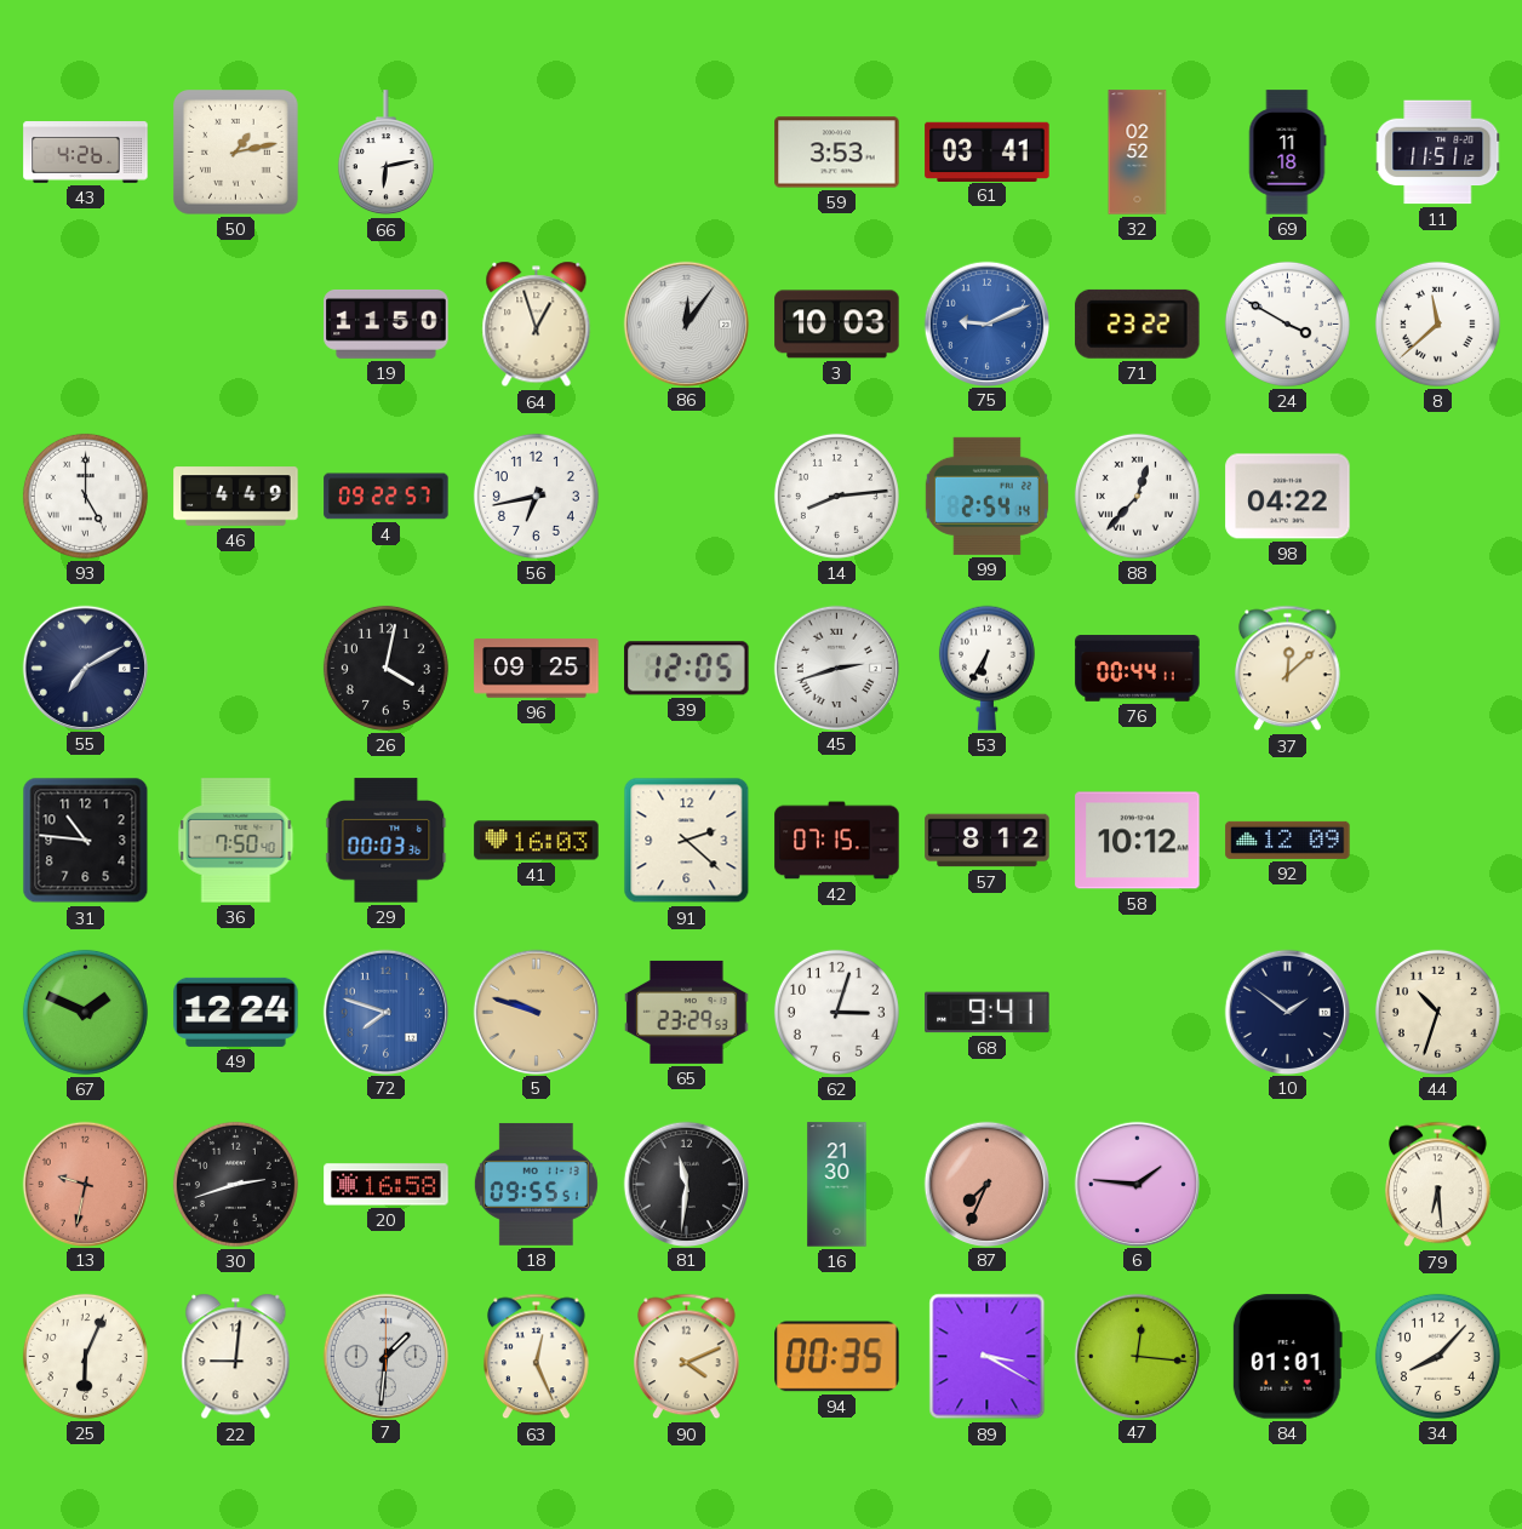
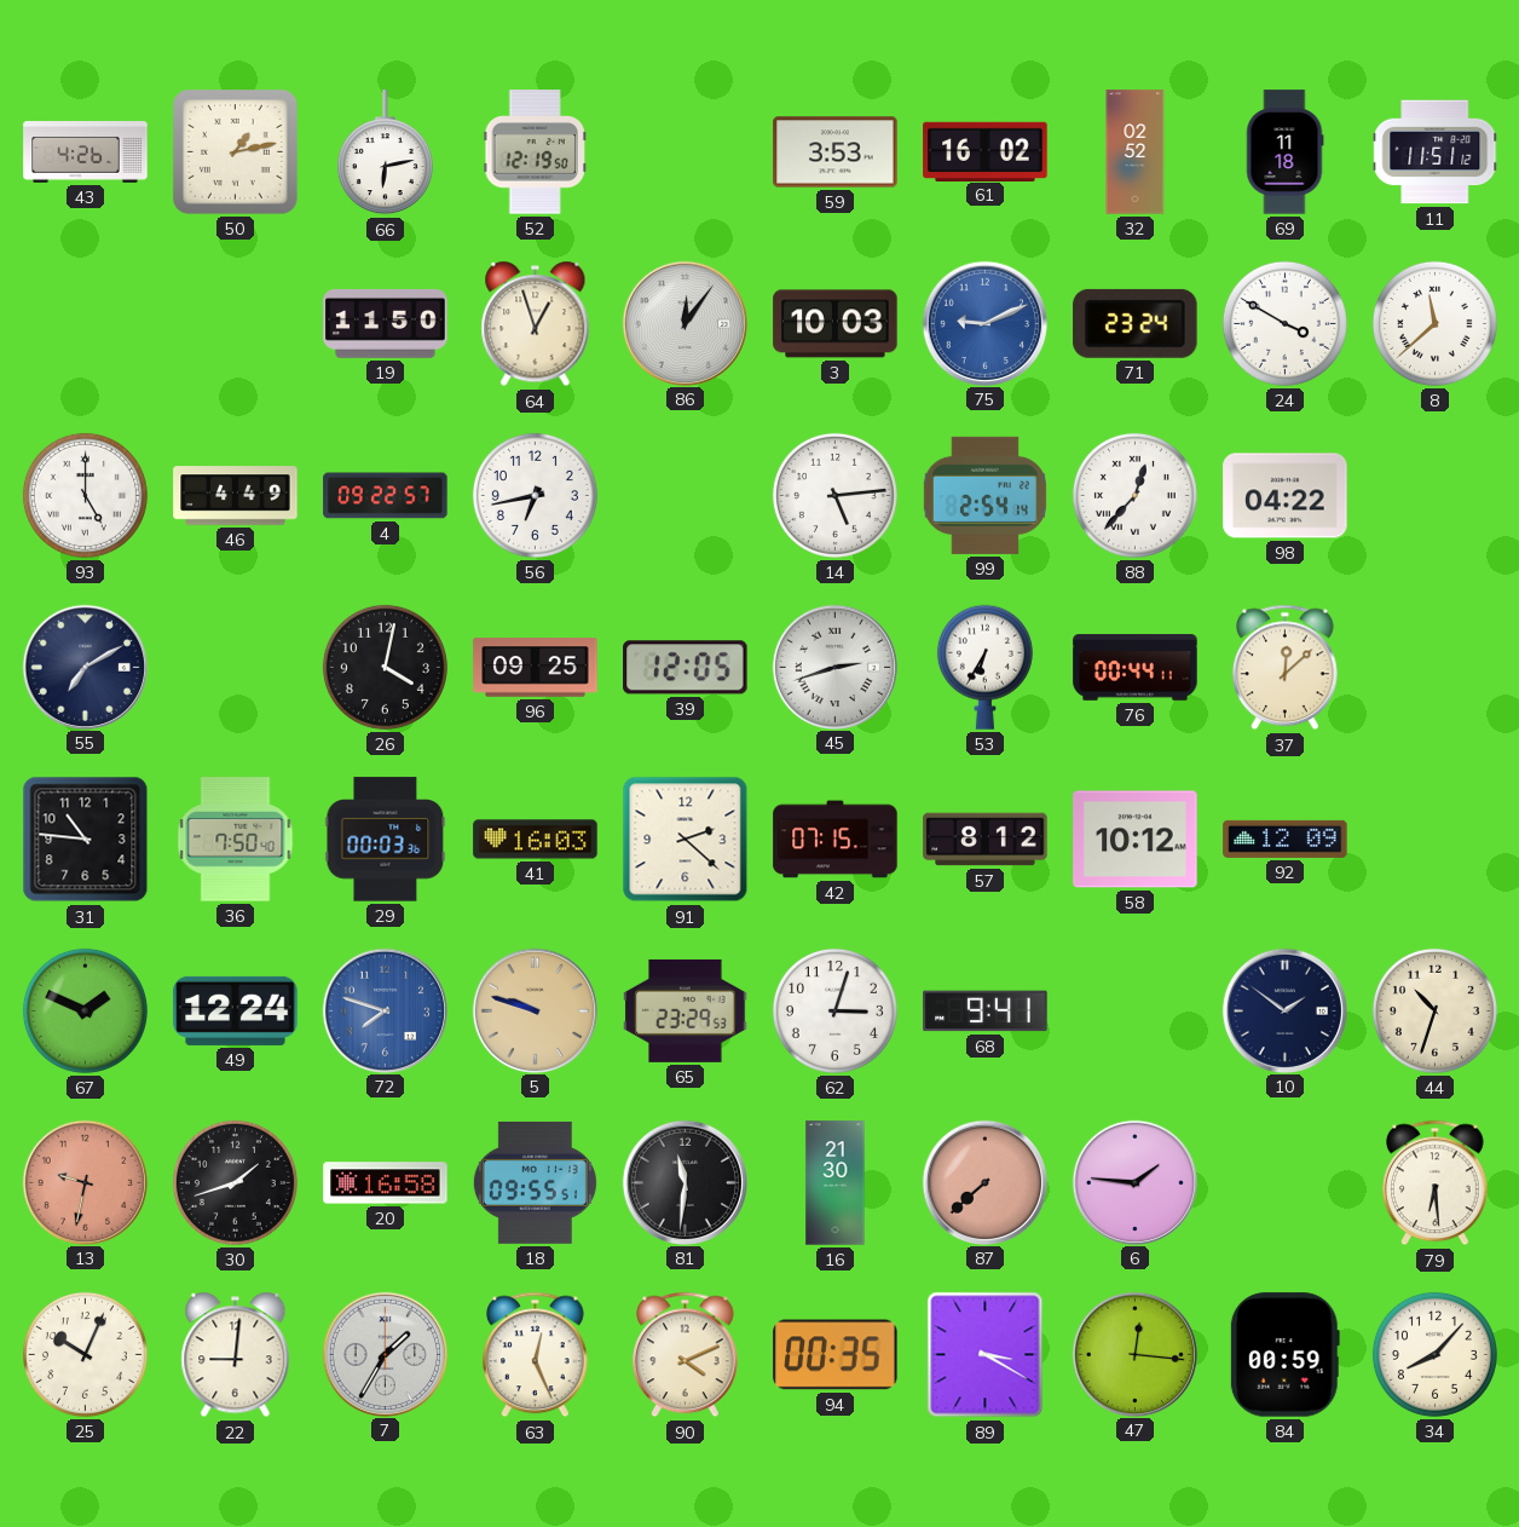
52: none -> 12:19 (535, 152)
61: 03:41 -> 16:02 (986, 151)
71: 23:22 -> 23:24 (1136, 323)
14: 8:14 -> 5:14 (834, 495)
30: 2:42 -> 1:42 (235, 1182)
87: 7:34 -> 7:38 (984, 1182)
25: 6:04 -> 10:04 (85, 1354)
7: 1:31 -> 1:35 (385, 1354)
84: 01:01 -> 00:59 (1284, 1355)
